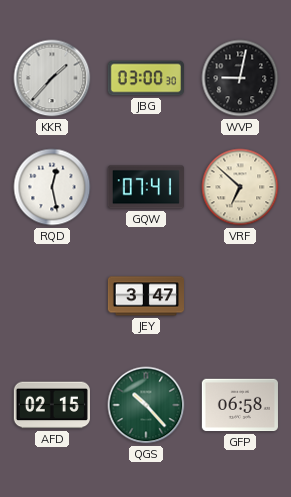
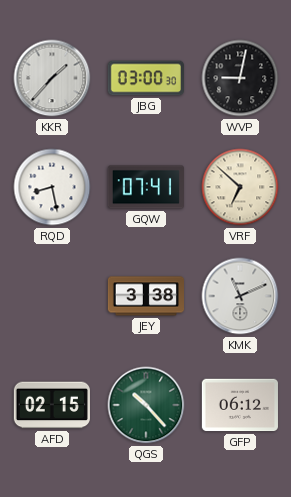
RQD: 12:28 -> 8:28 (52, 187)
JEY: 3:47 -> 3:38 (145, 296)
KMK: none -> 11:11 (240, 296)
GFP: 06:58 -> 06:12 (240, 405)
